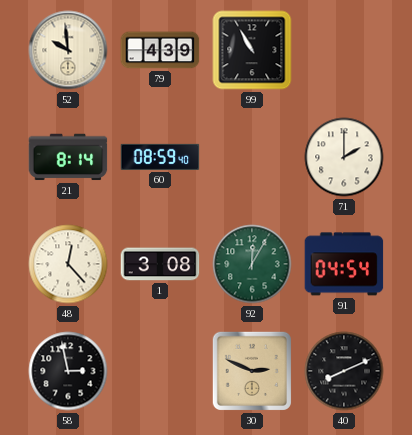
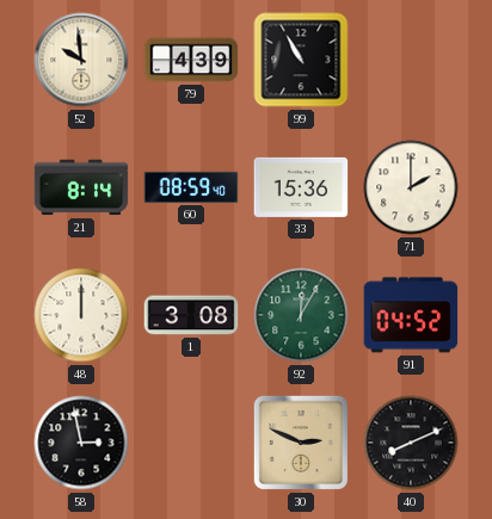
33: none -> 15:36 (301, 187)
48: 12:23 -> 12:00 (81, 315)
91: 04:54 -> 04:52 (411, 315)
